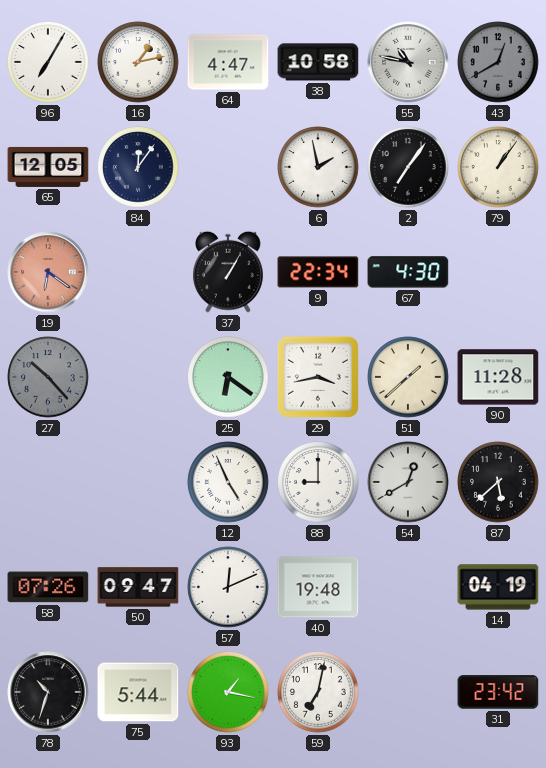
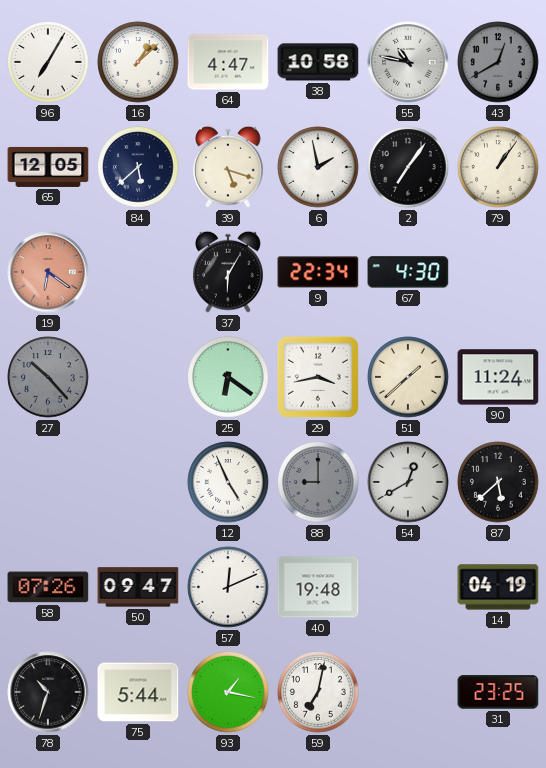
16: 1:13 -> 1:08 (138, 62)
84: 12:06 -> 5:38 (138, 167)
39: none -> 5:18 (228, 167)
37: 1:05 -> 6:05 (228, 272)
90: 11:28 -> 11:24 (498, 377)
88 dial: white -> grey (318, 482)
31: 23:42 -> 23:25 (498, 692)
